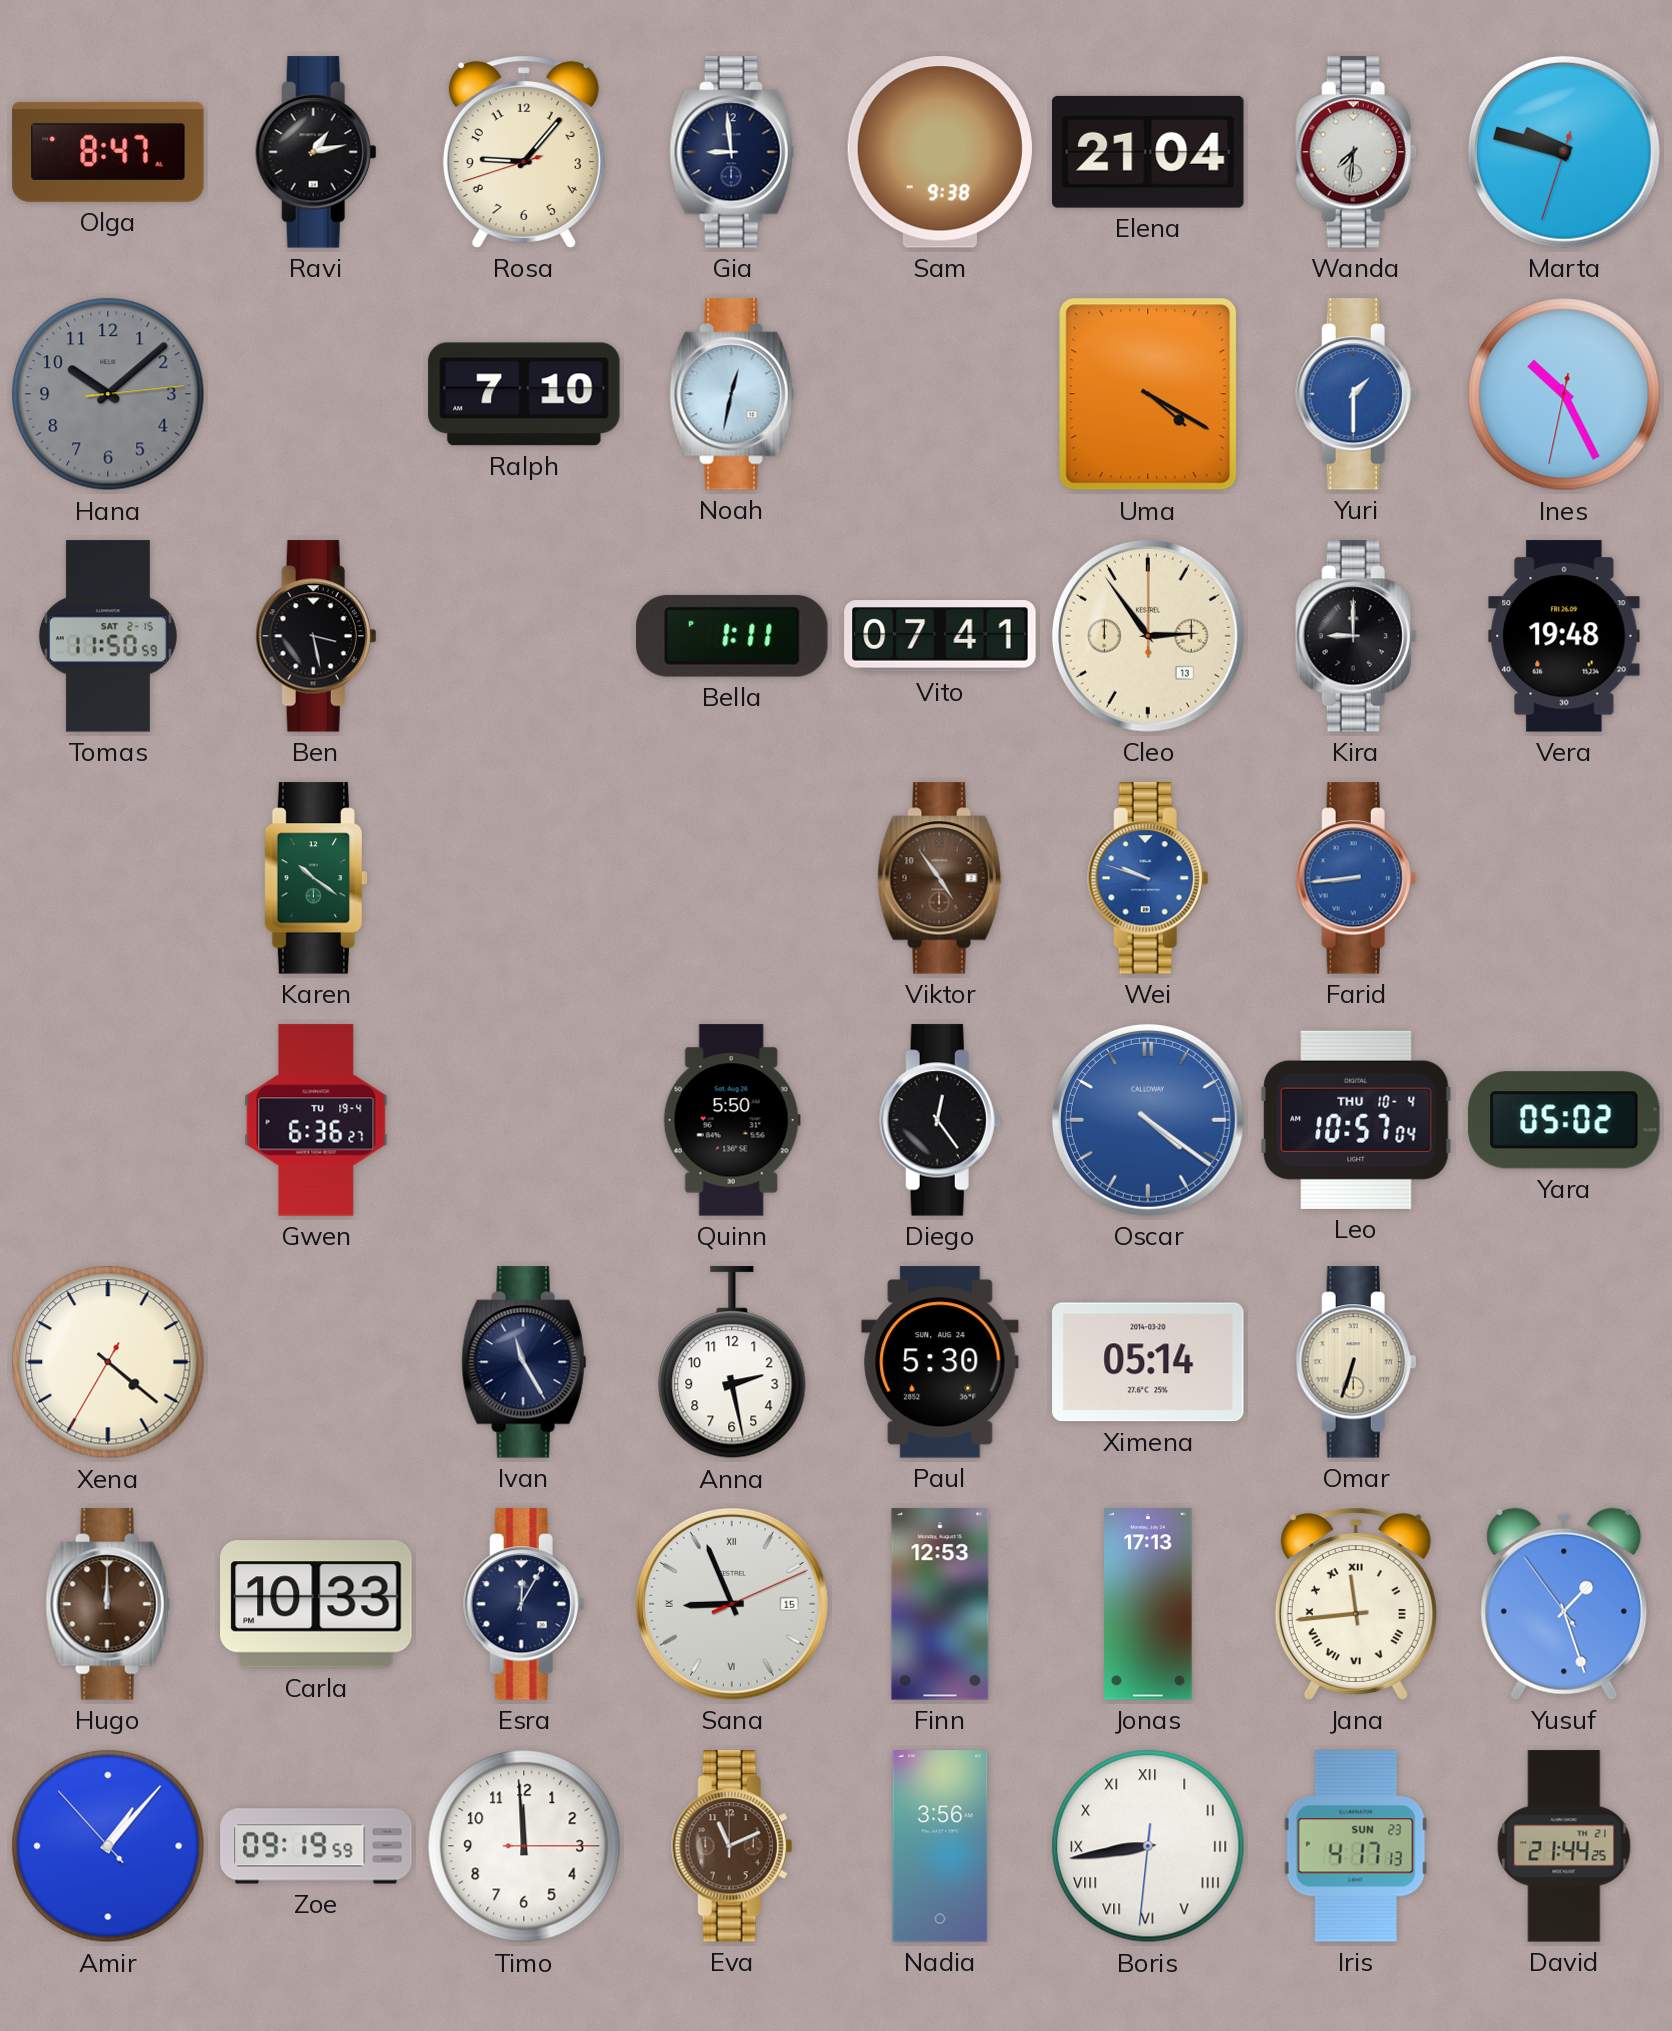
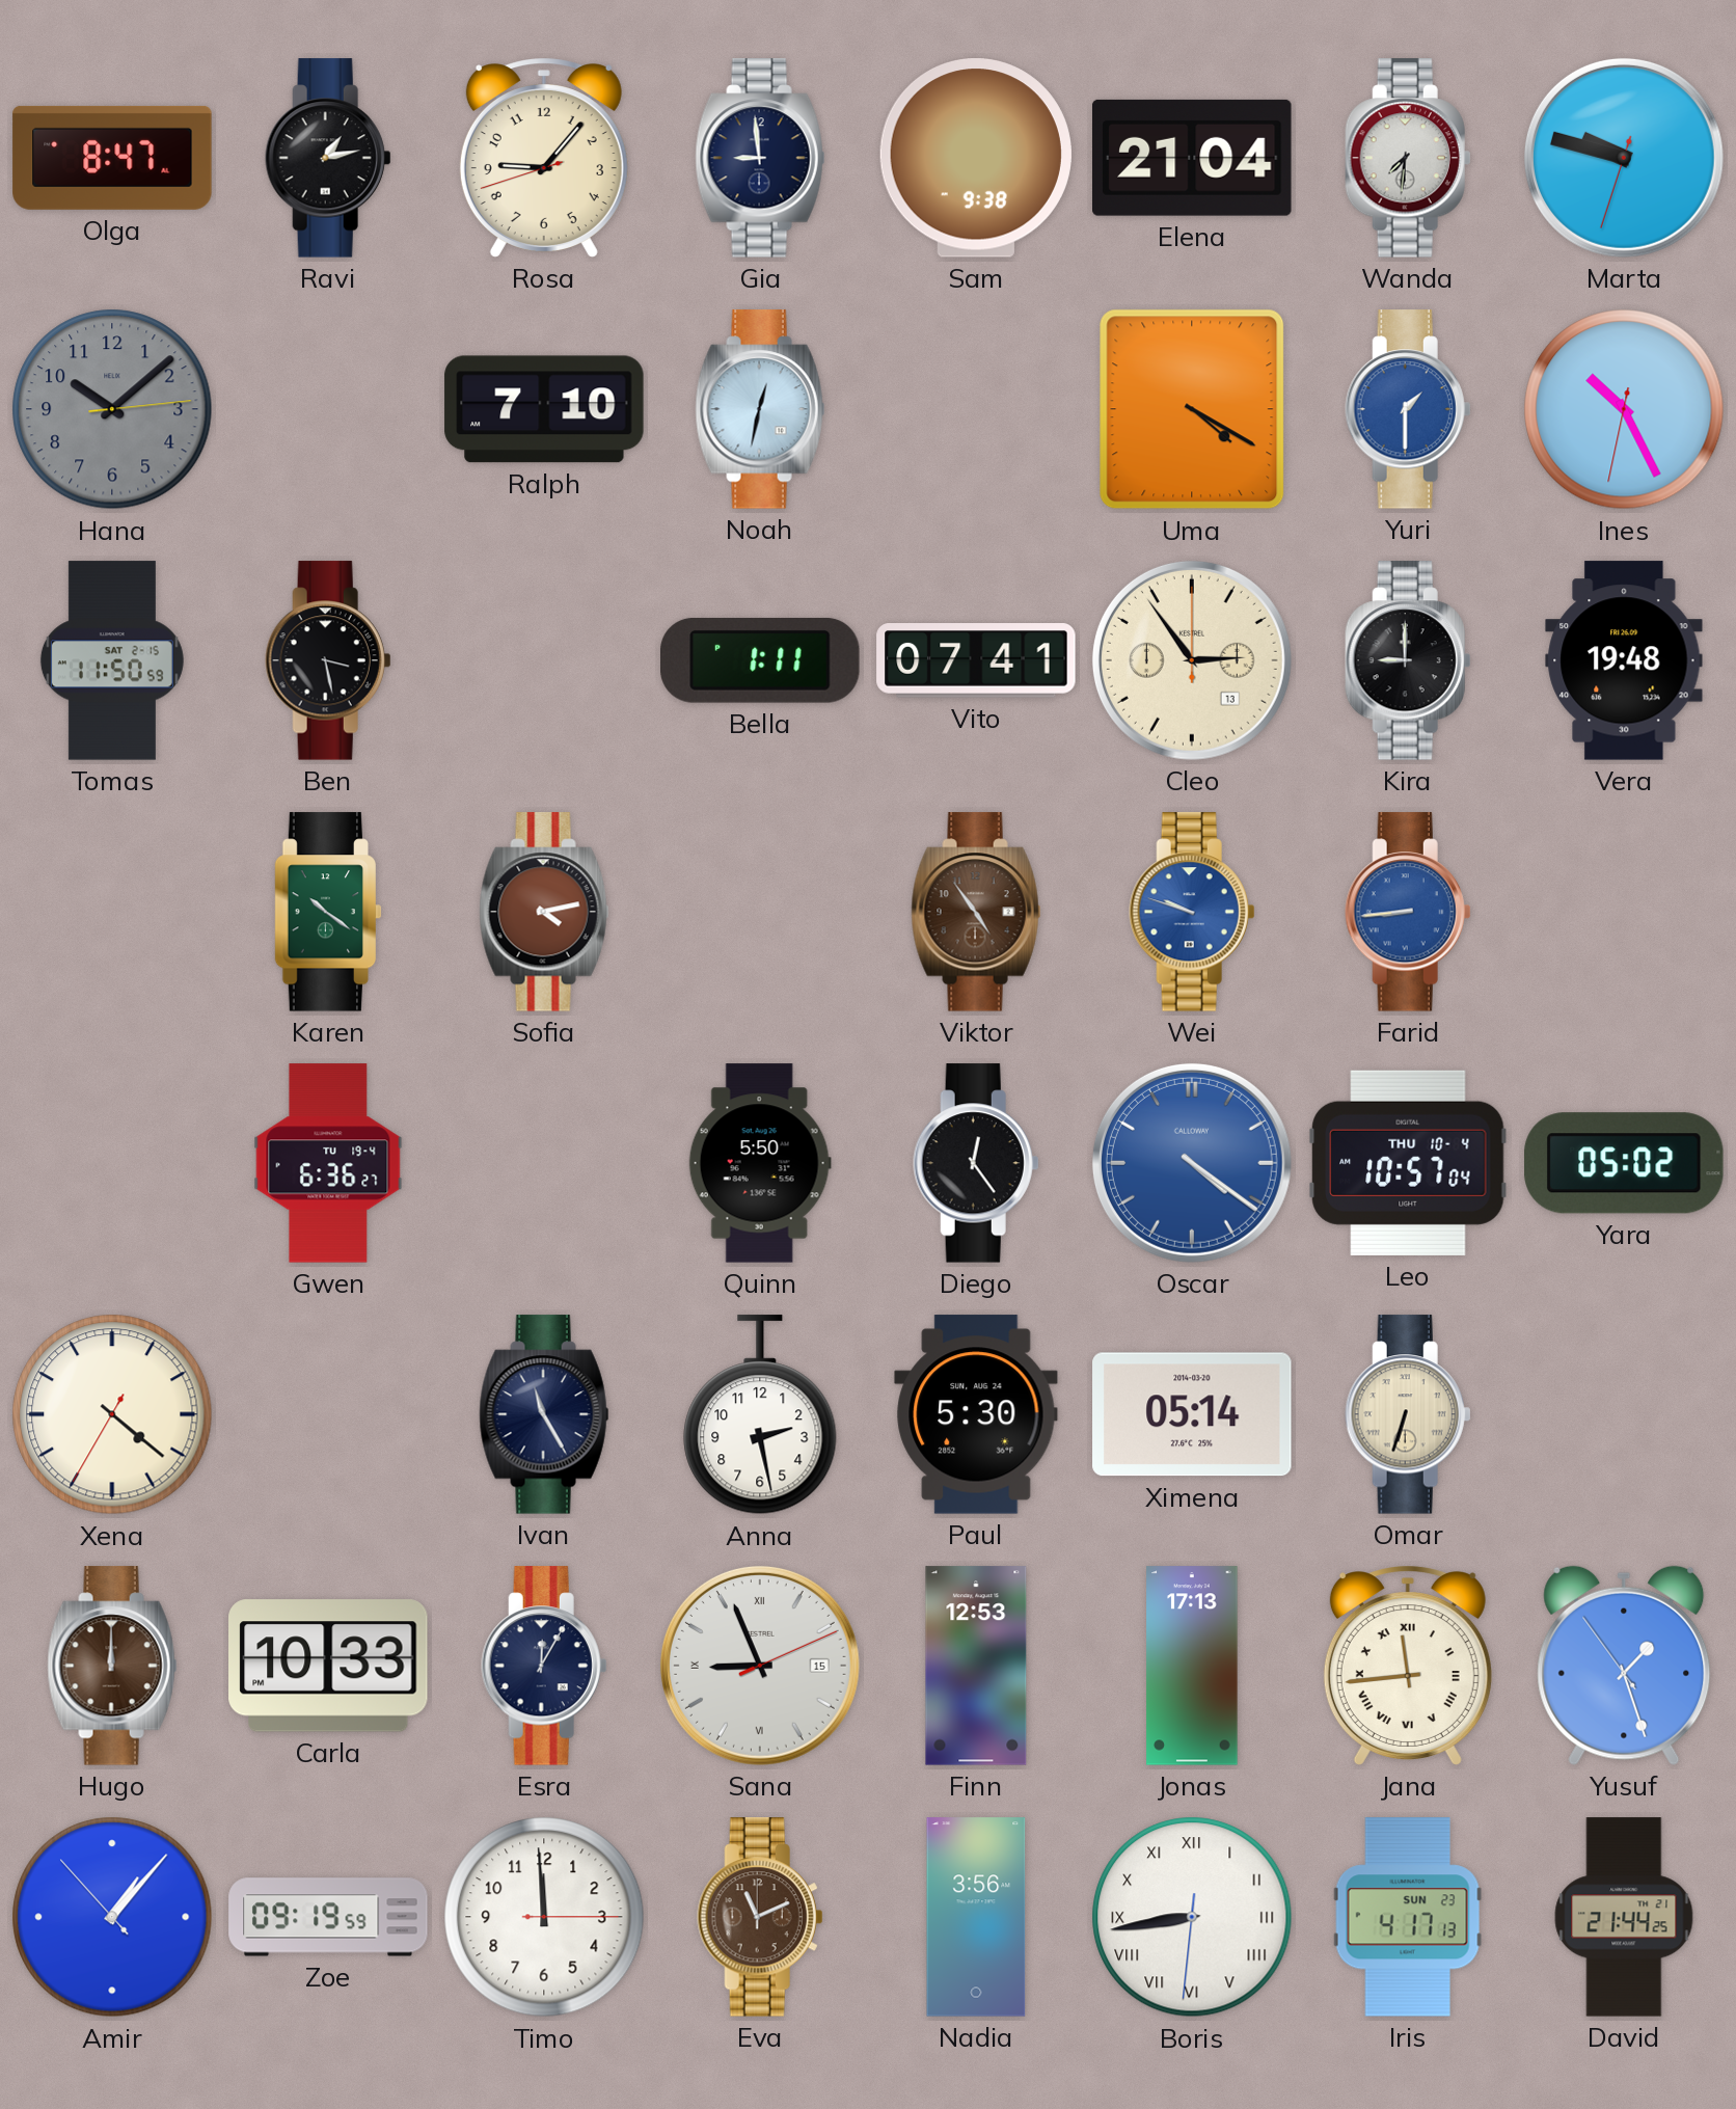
Sofia: none -> 4:13 (544, 912)
